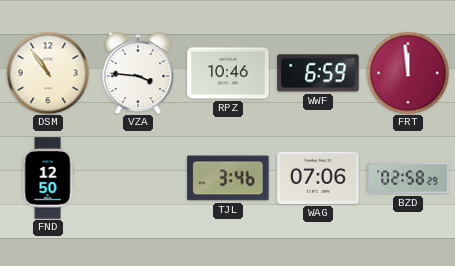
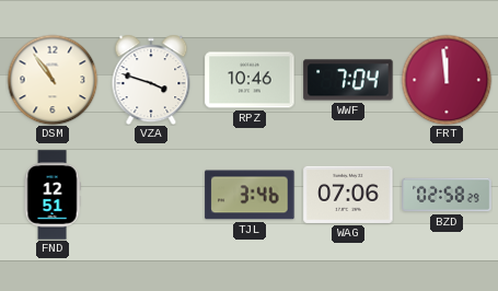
VZA: 3:46 -> 3:48 (151, 80)
WWF: 6:59 -> 7:04 (348, 80)
FND: 12:50 -> 12:51 (53, 195)
